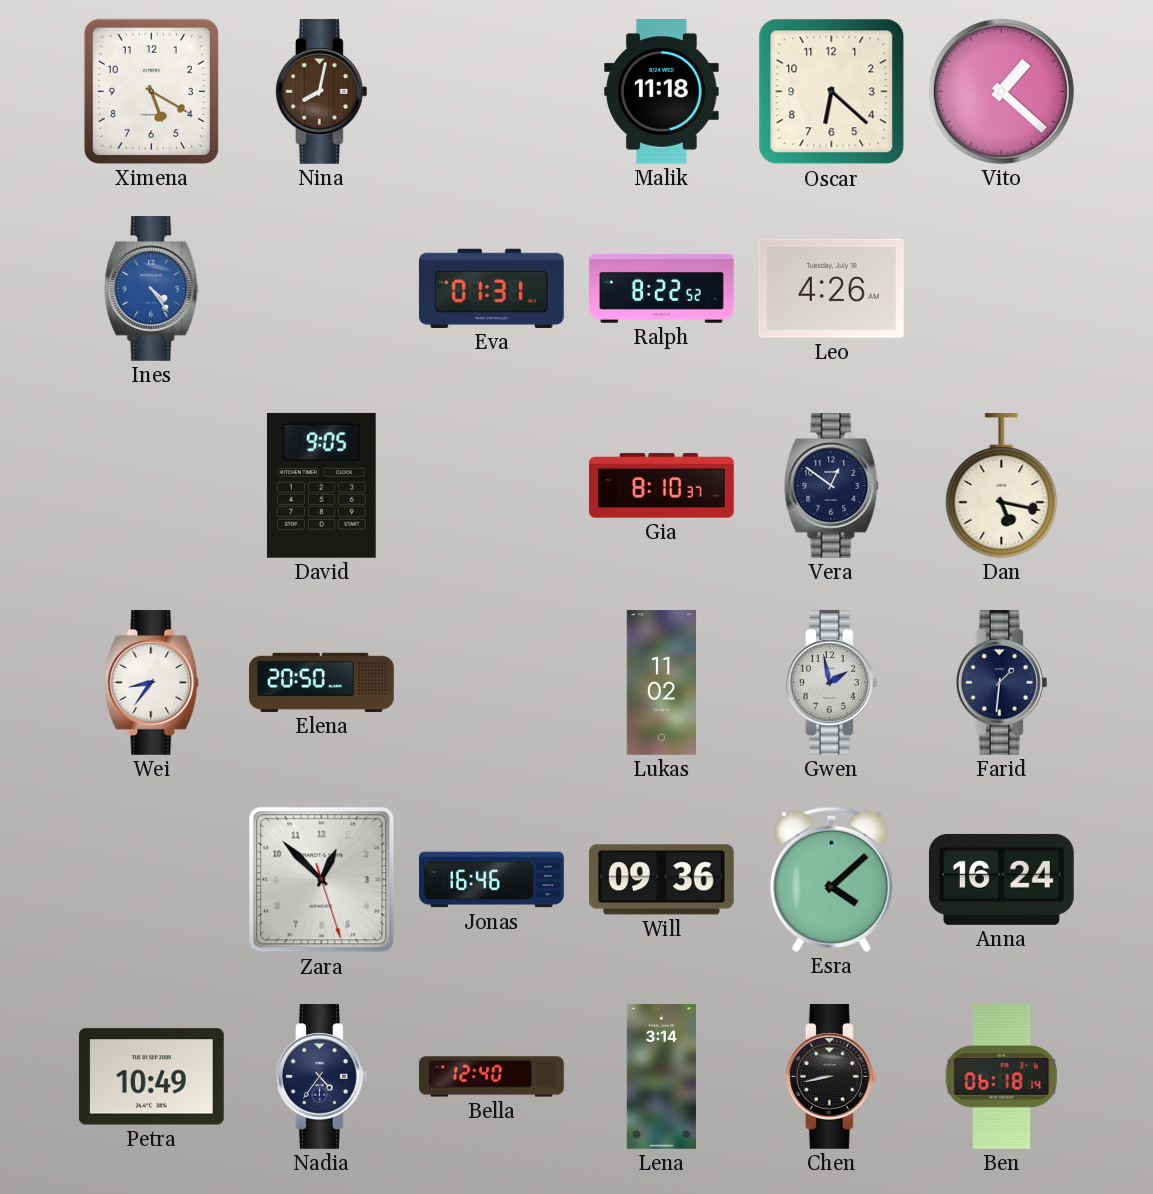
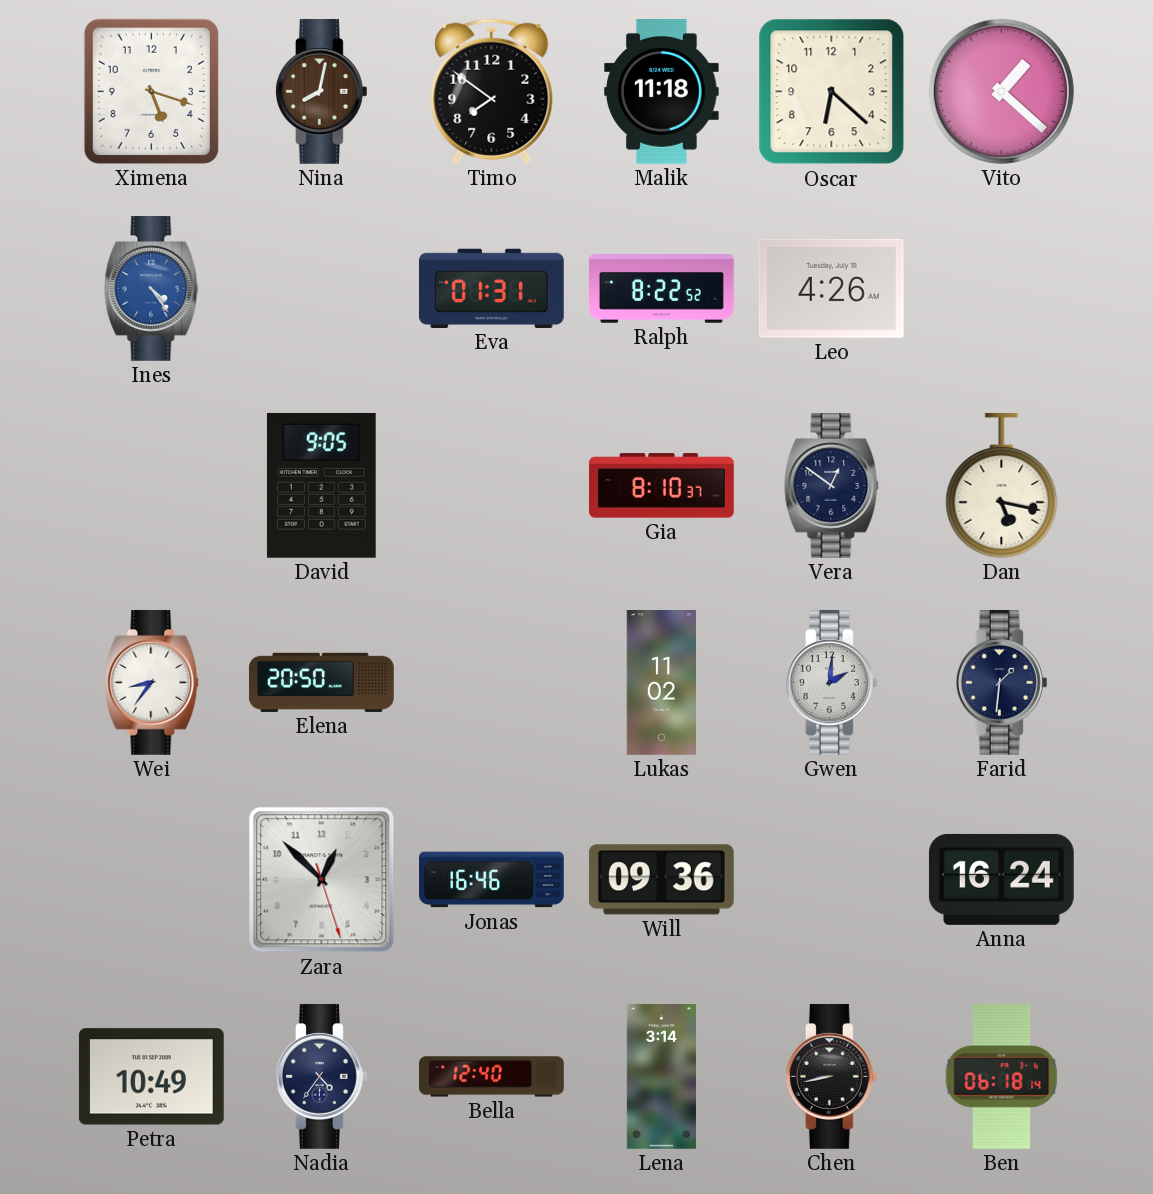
Ximena: 5:20 -> 5:18 (151, 91)
Timo: none -> 7:51 (492, 91)
Gwen: 1:58 -> 2:01 (831, 682)
Esra: 4:08 -> none (832, 879)
